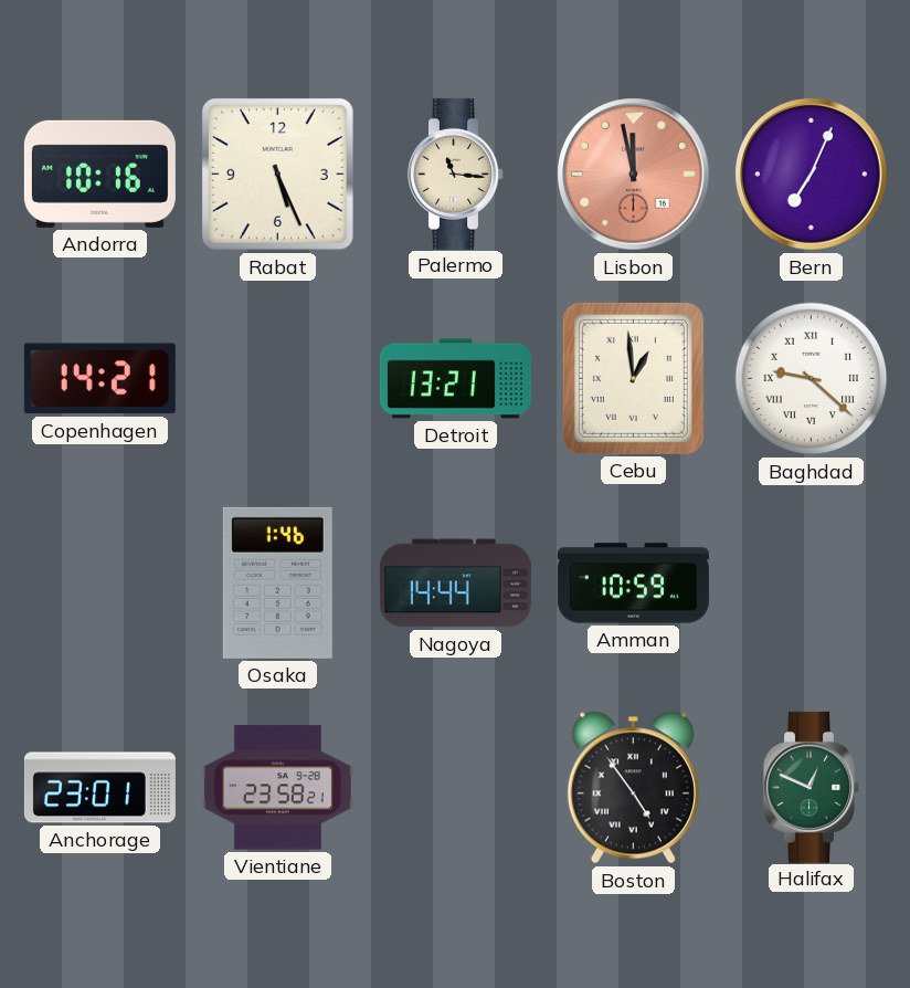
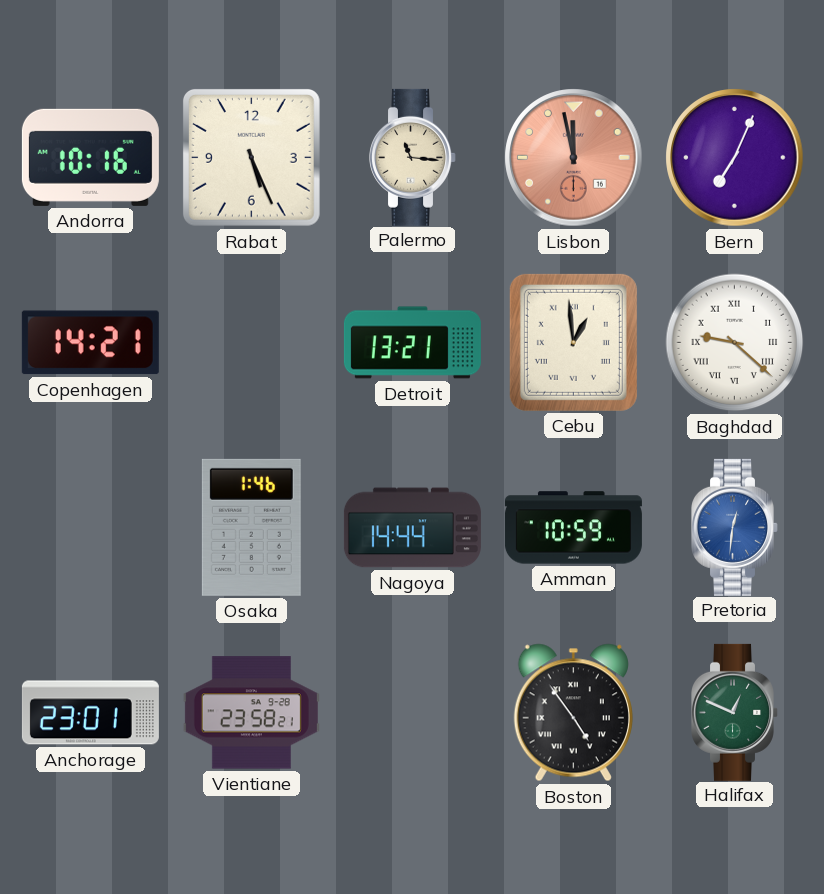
Pretoria: none -> 12:31 (735, 527)
